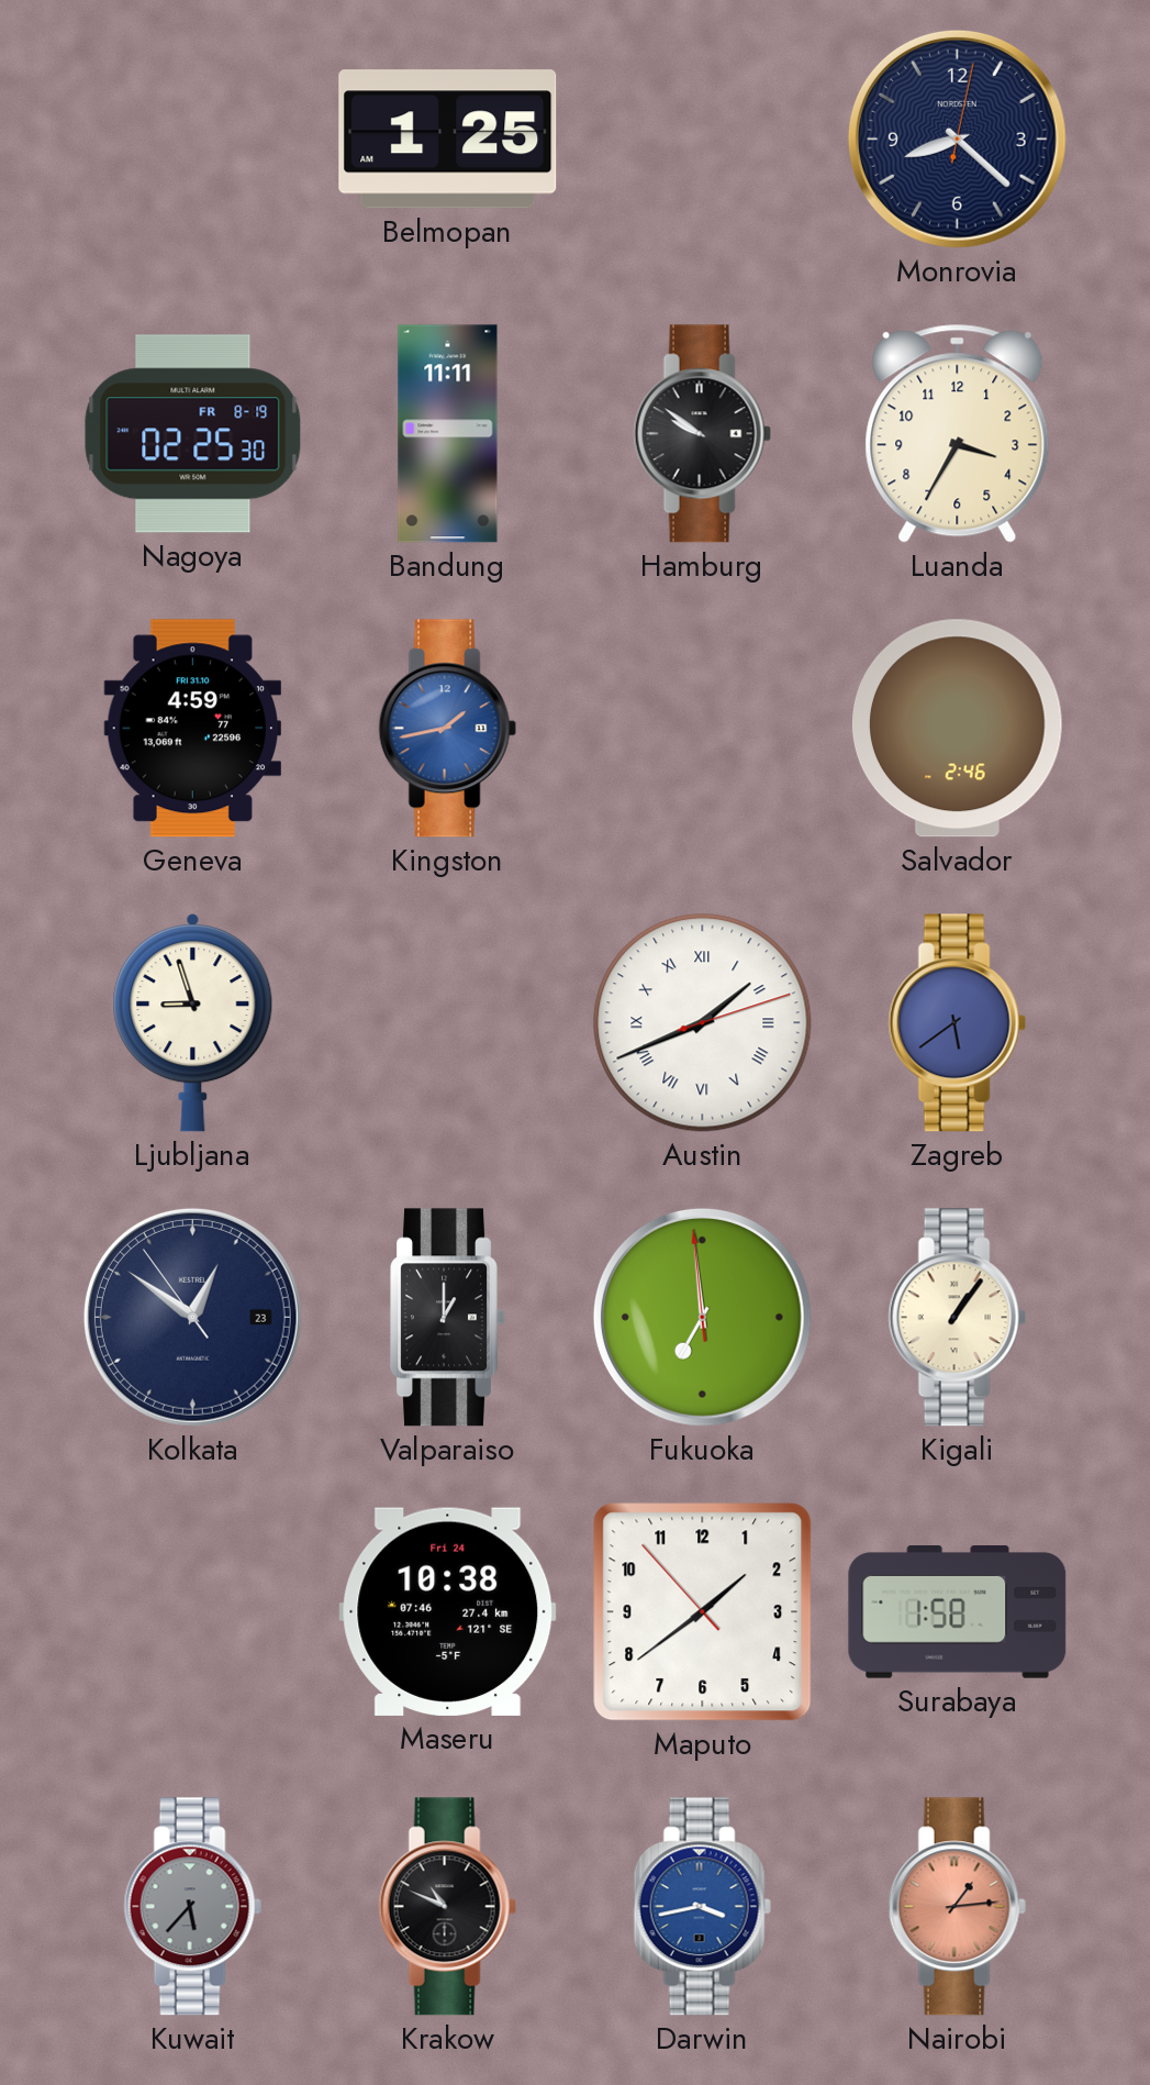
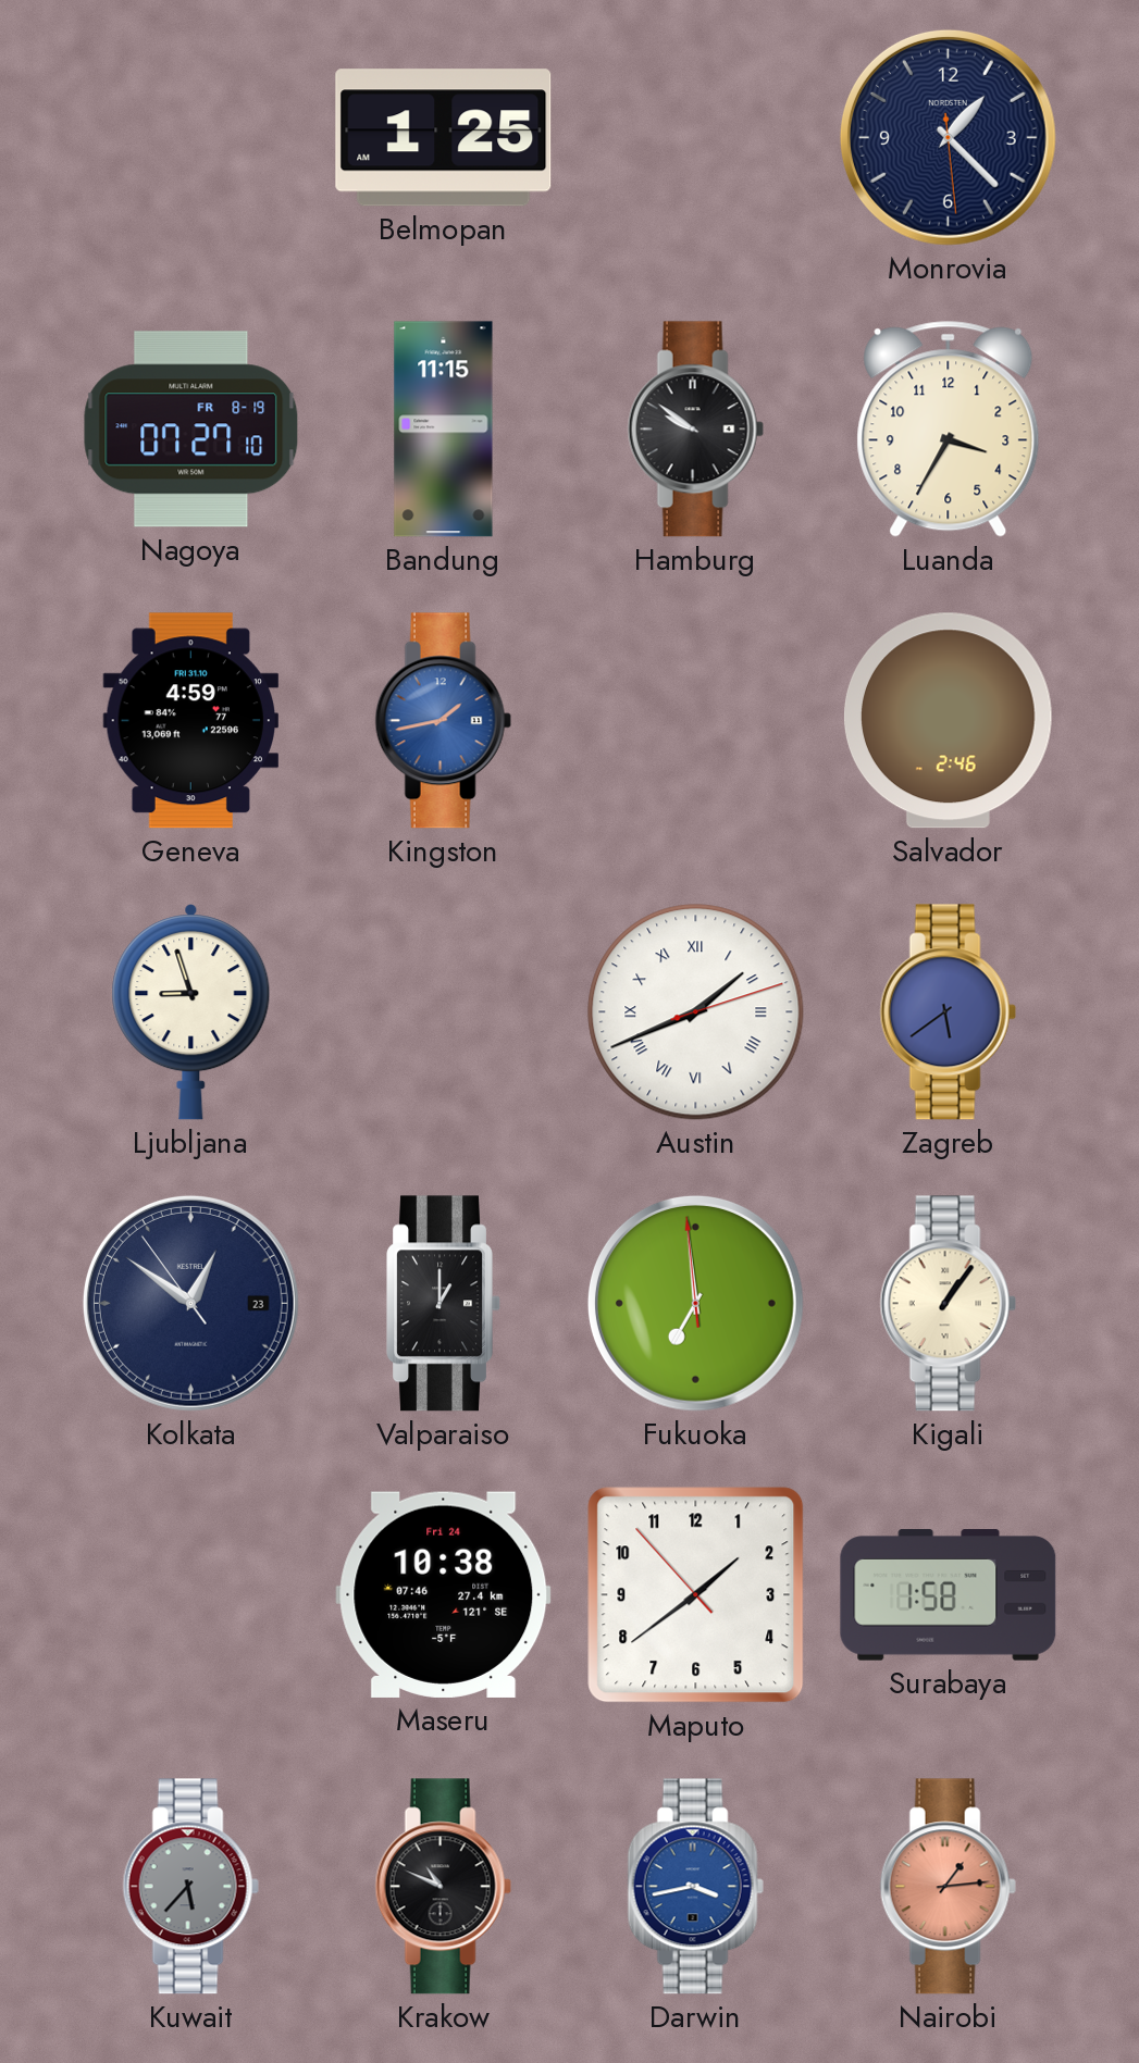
Monrovia: 8:22 -> 1:22 (948, 137)
Nagoya: 02:25 -> 07:27 (191, 430)
Bandung: 11:11 -> 11:15 (444, 430)
